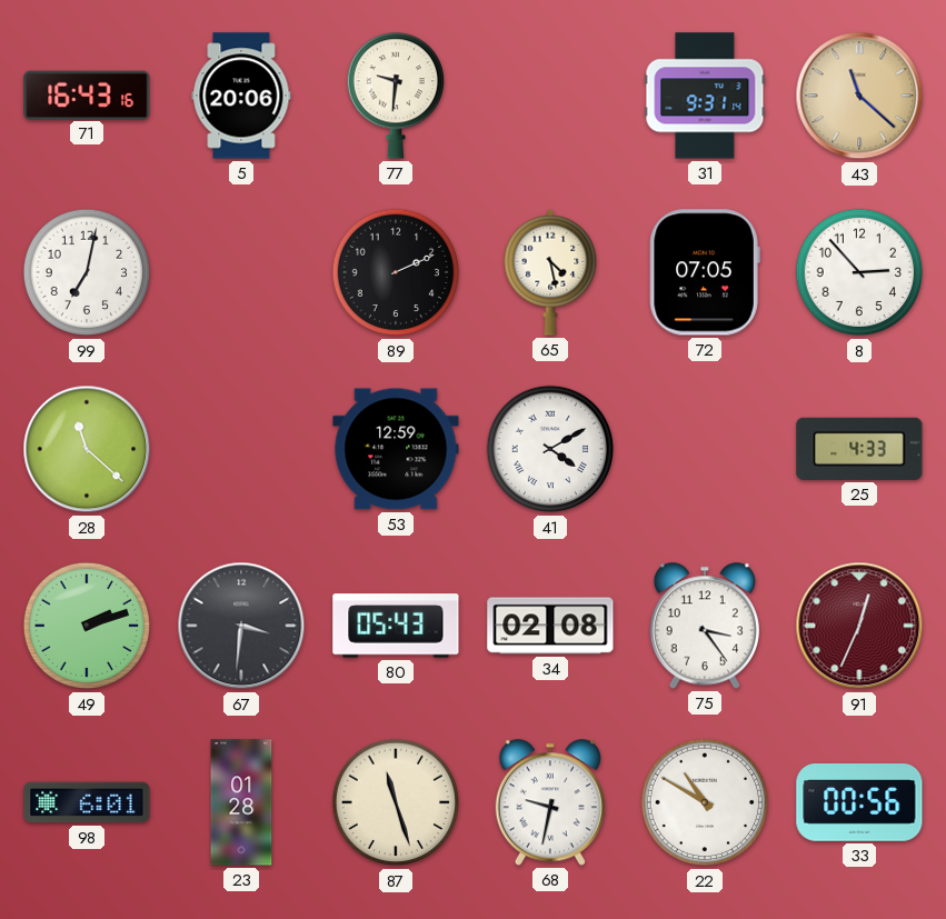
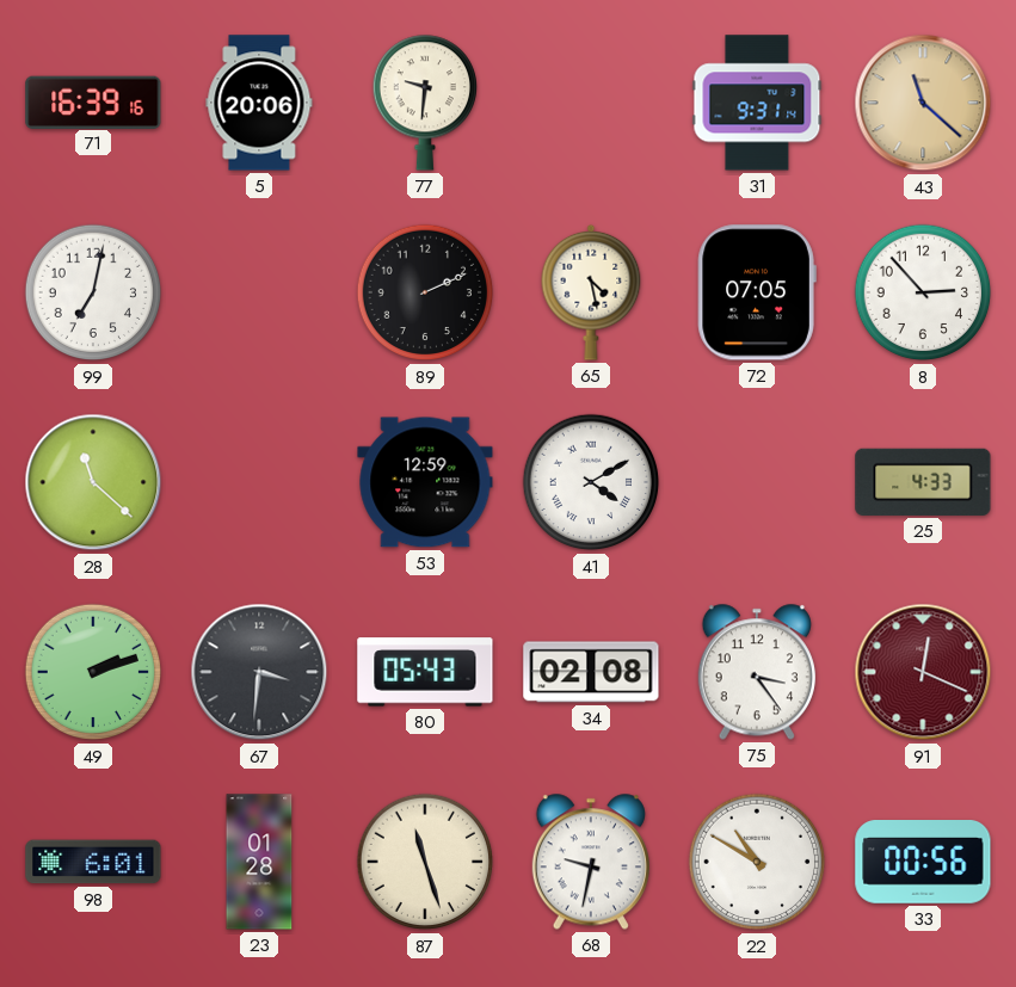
71: 16:43 -> 16:39 (93, 101)
91: 12:34 -> 12:19 (923, 672)
